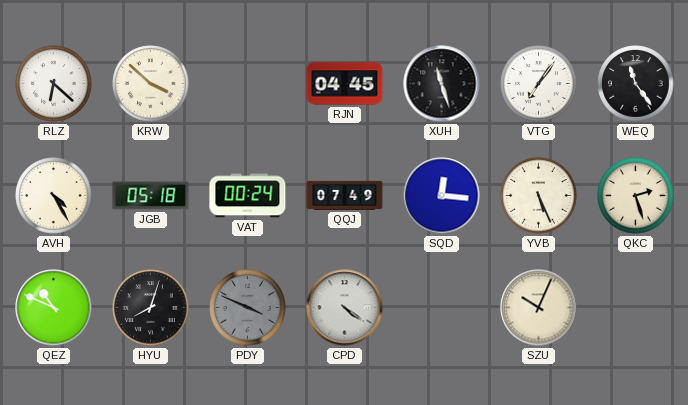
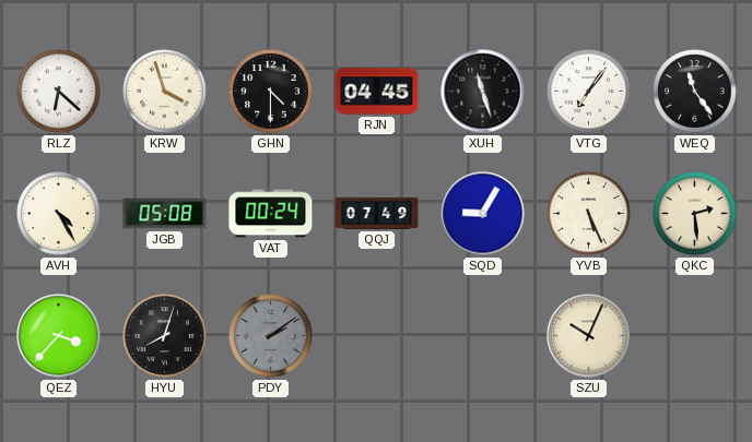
KRW: 3:52 -> 3:57 (165, 92)
GHN: none -> 4:30 (271, 92)
JGB: 05:18 -> 05:08 (165, 214)
SQD: 12:16 -> 9:05 (483, 214)
QKC: 2:27 -> 2:29 (695, 214)
QEZ: 10:49 -> 3:37 (59, 336)
PDY: 3:49 -> 2:09 (271, 336)
CPD: 4:21 -> none (345, 308)
